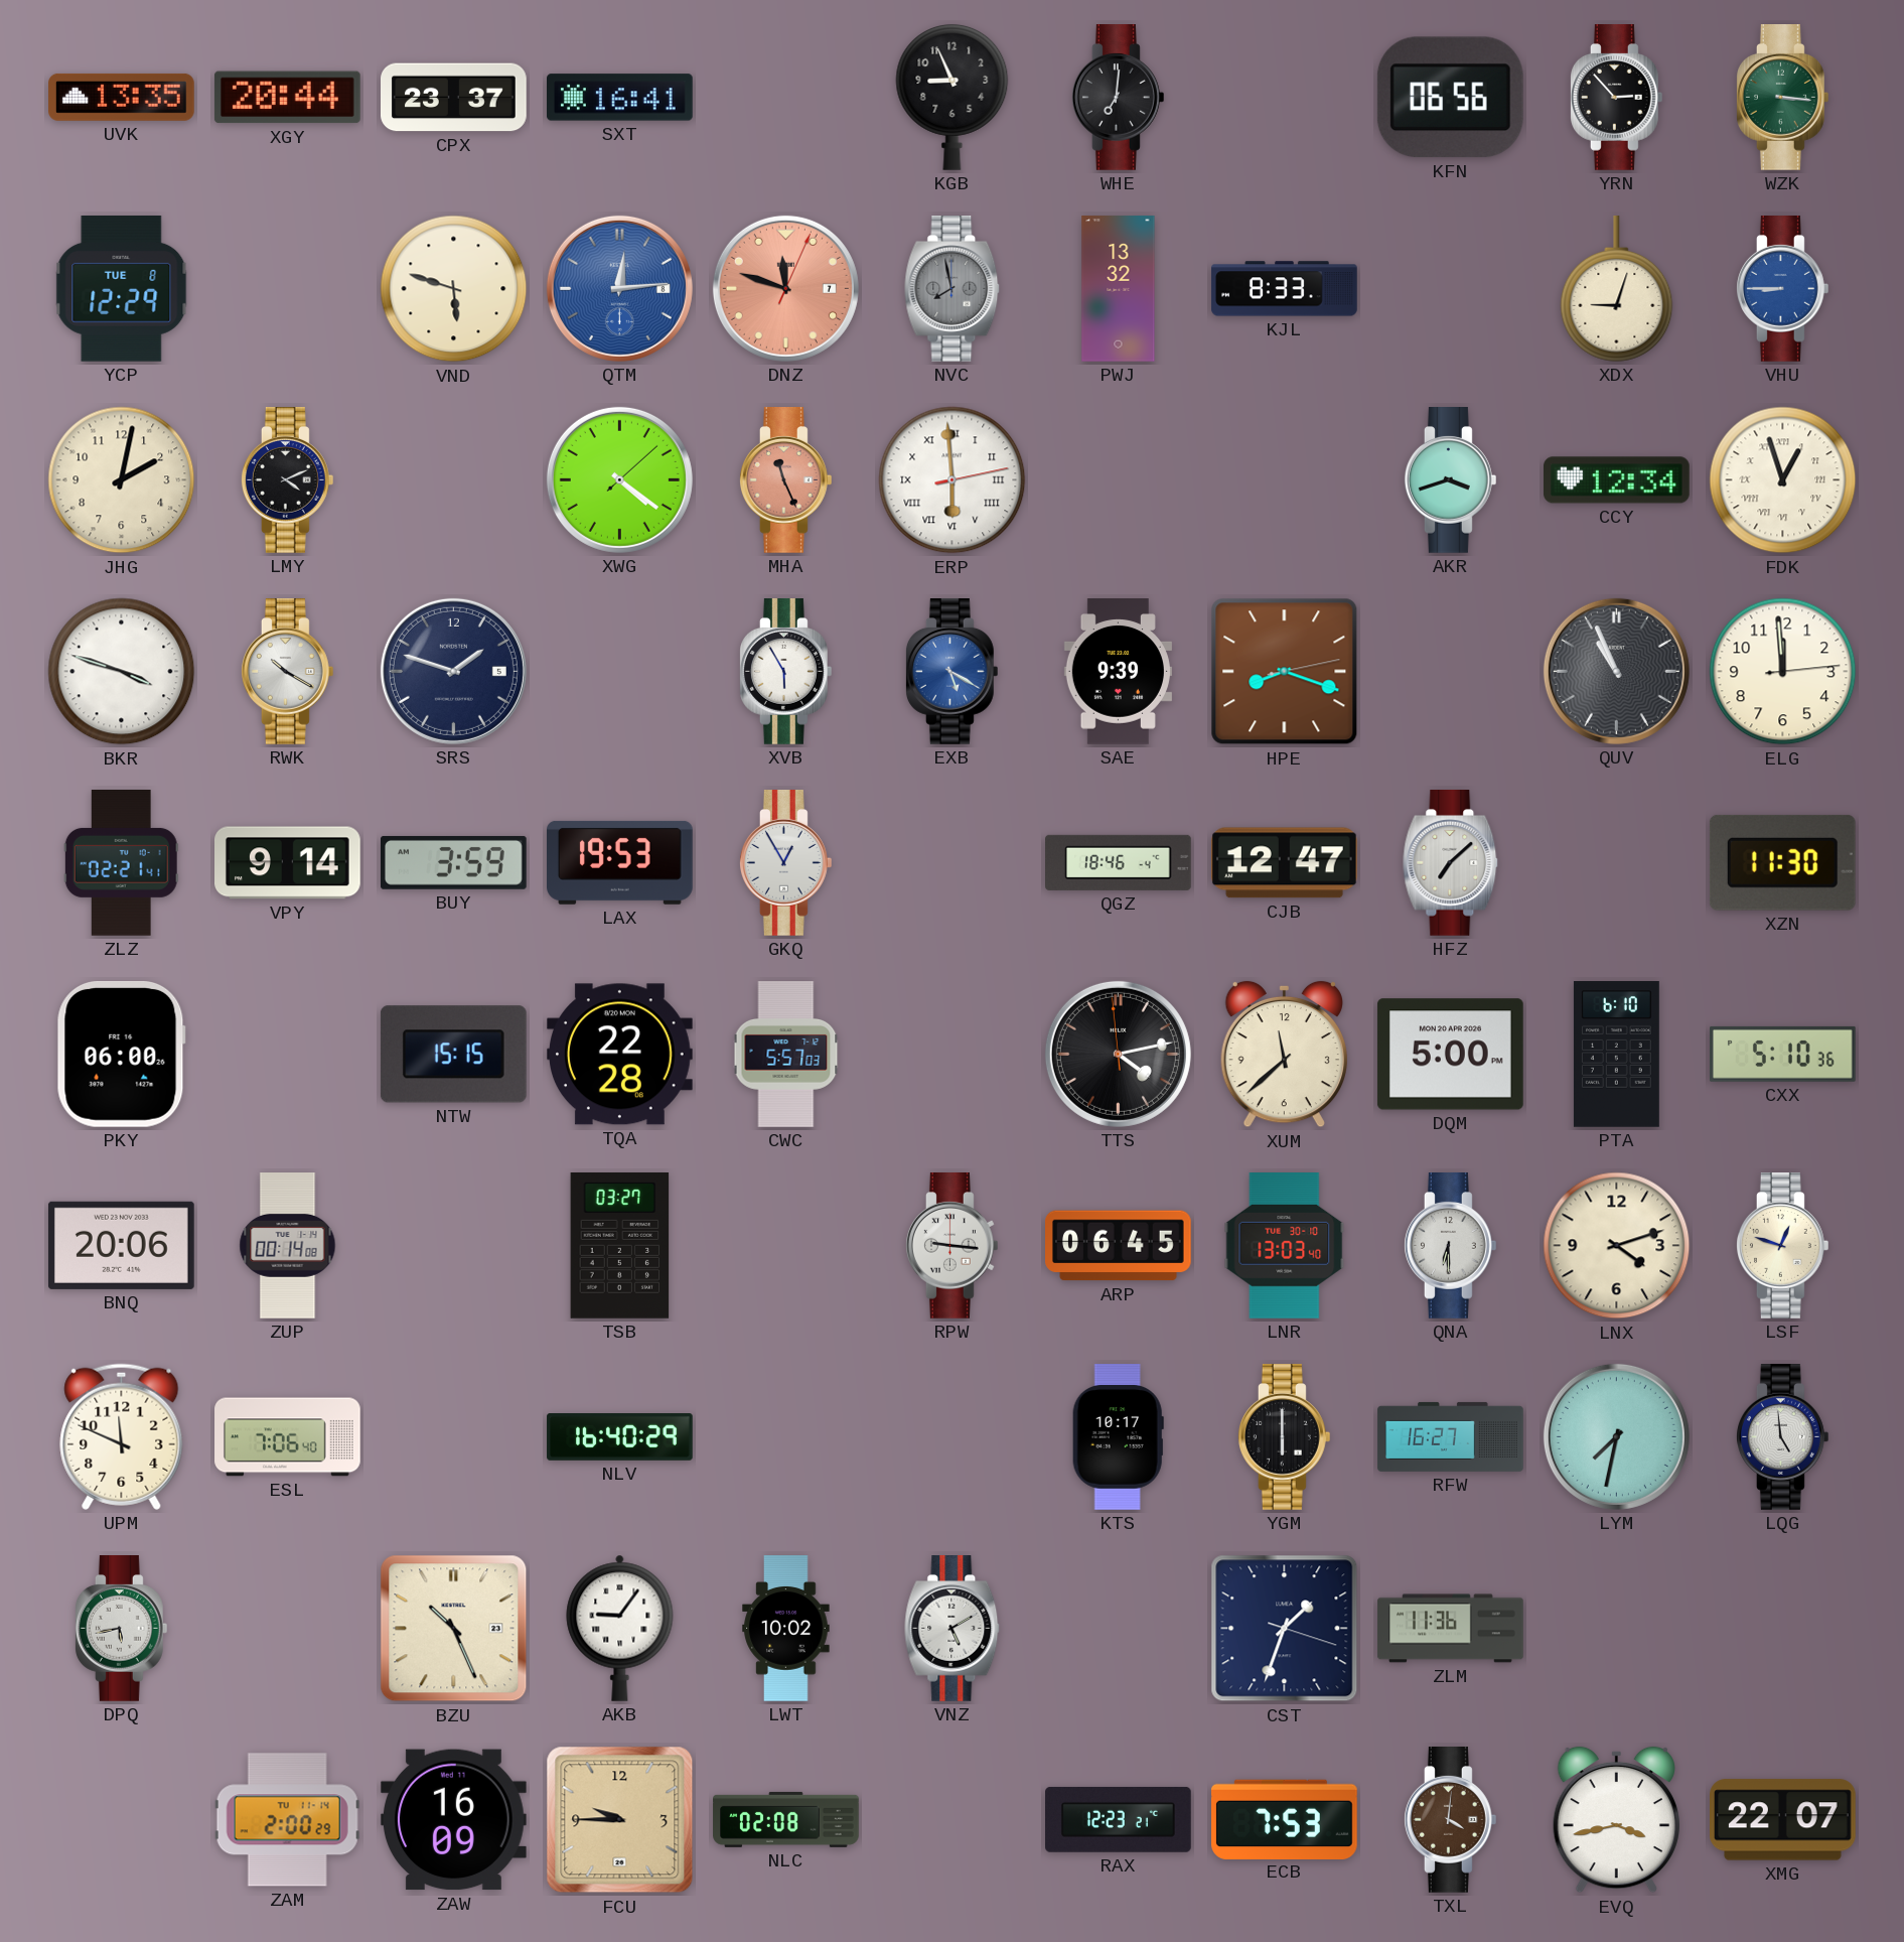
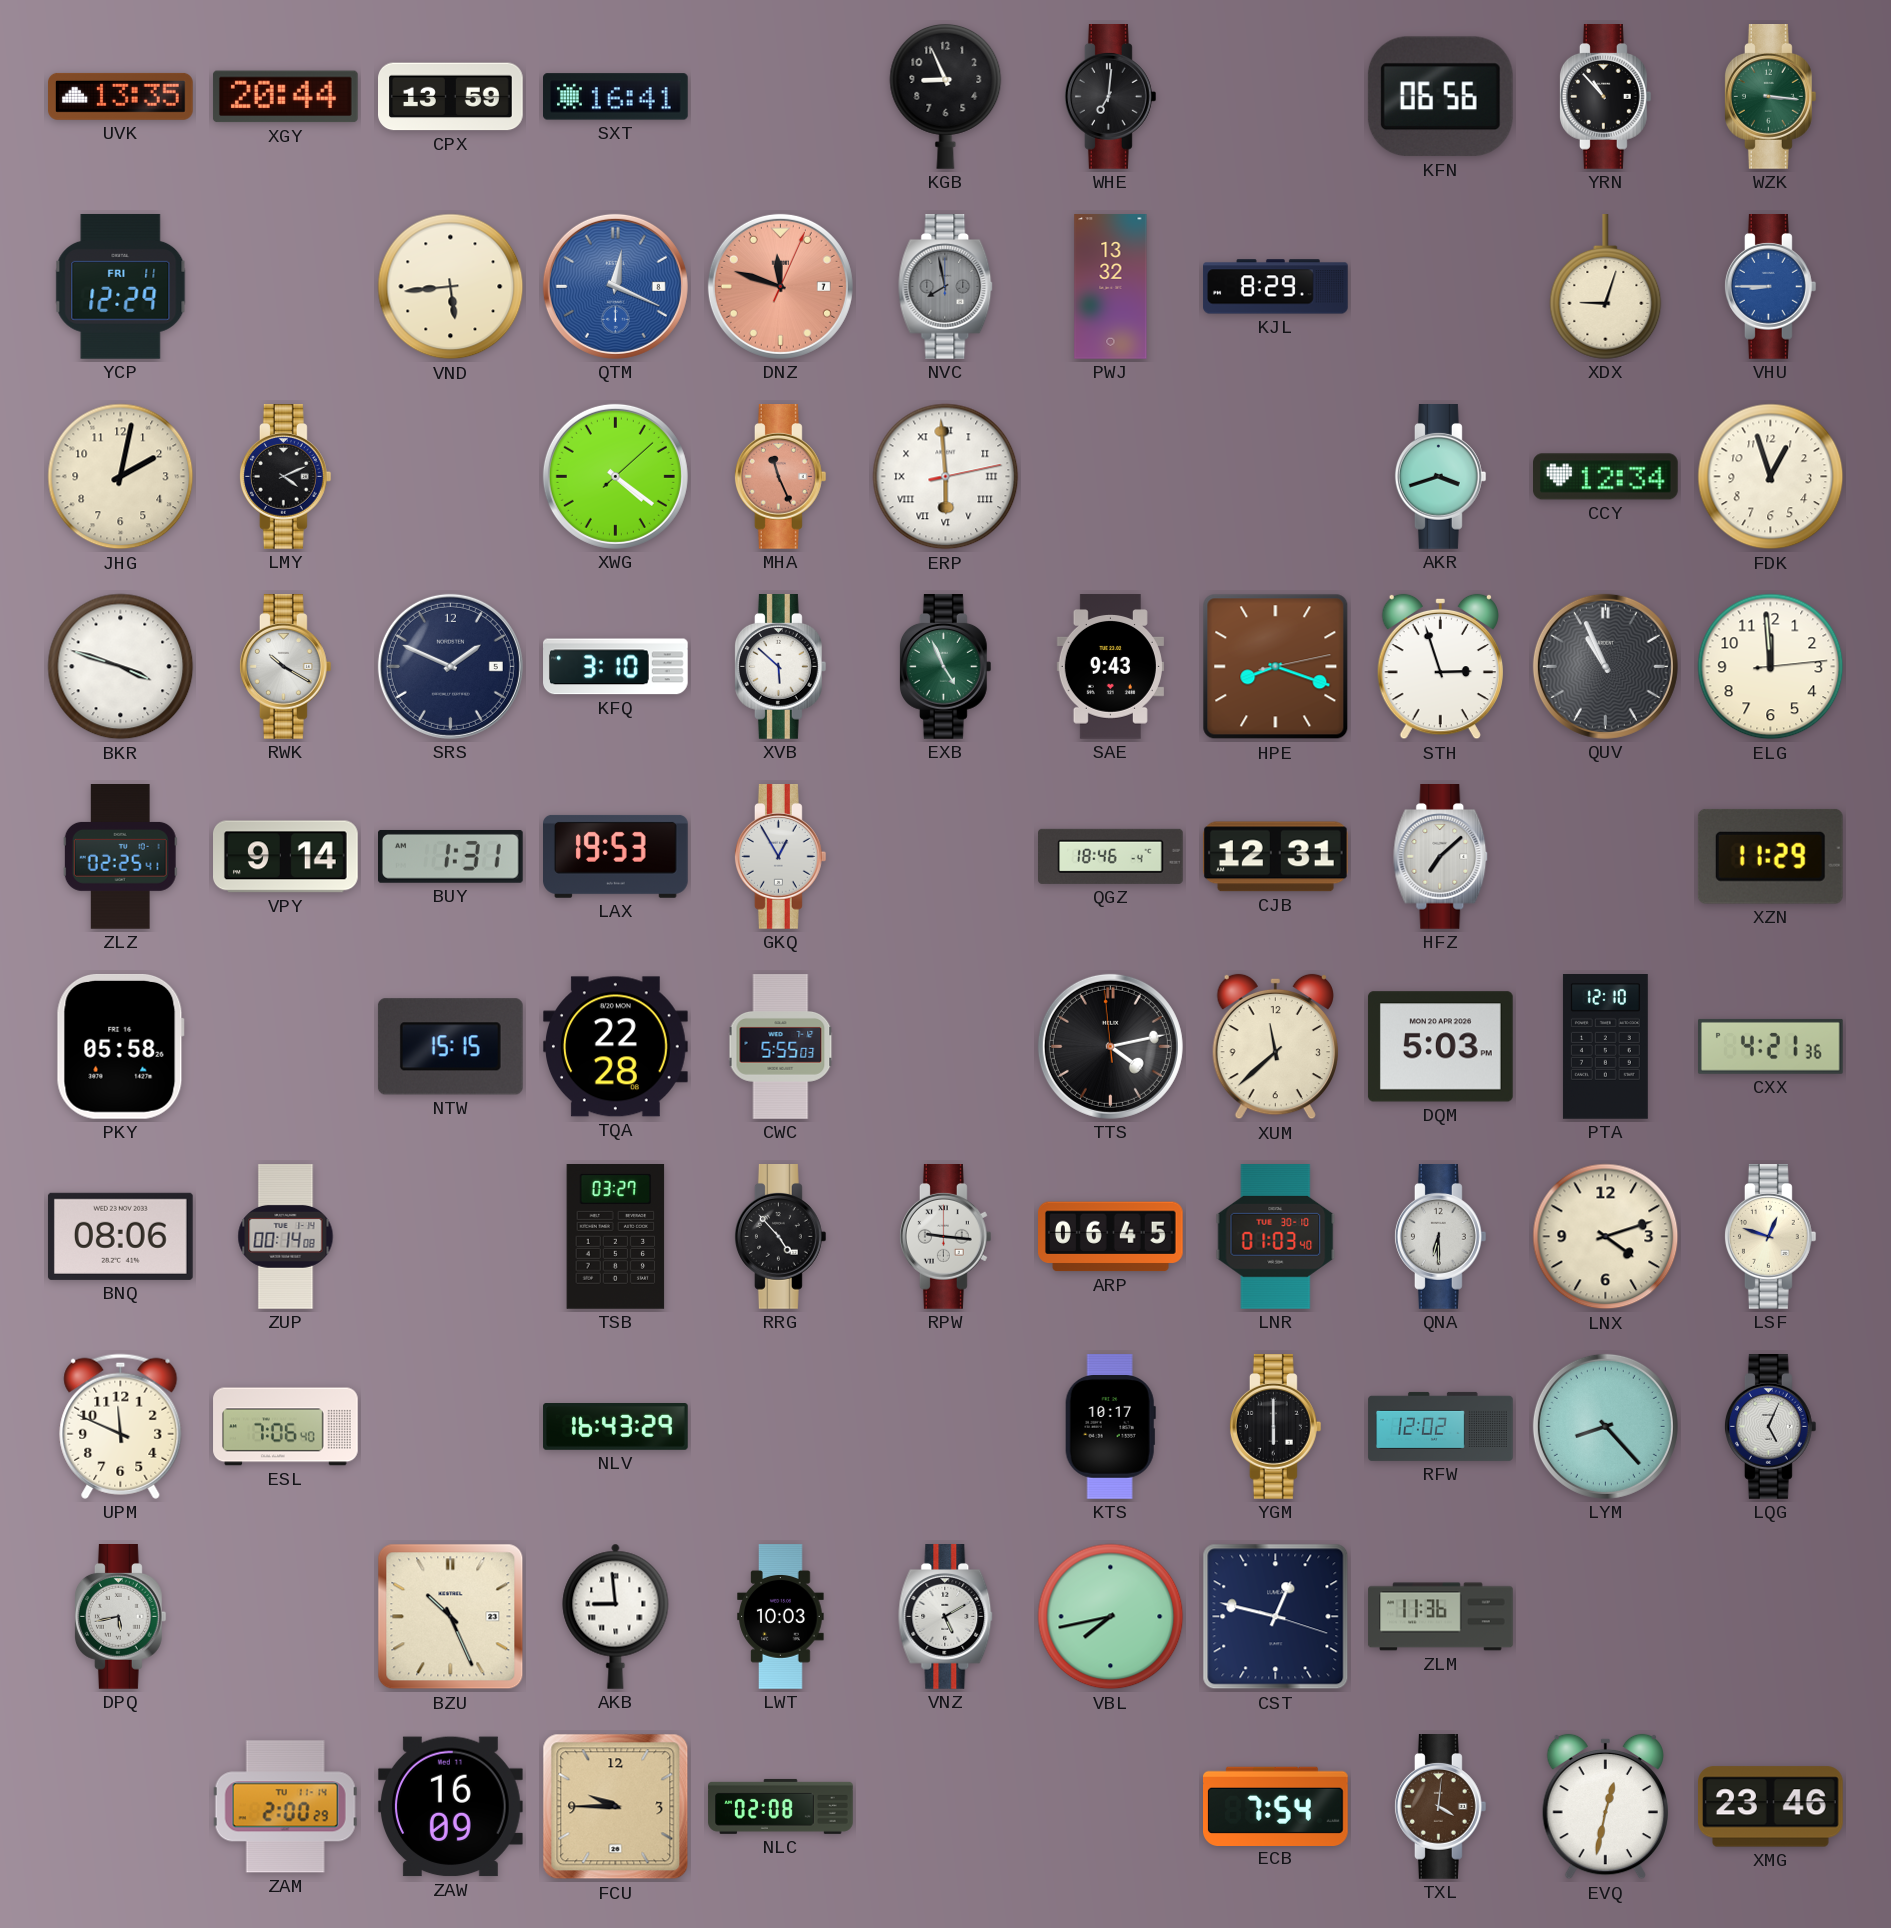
CPX: 23:37 -> 13:59 (451, 97)
YRN: 2:53 -> 10:53 (1605, 97)
YCP date: TUE 8 -> FRI 11 (121, 286)
VND: 5:48 -> 5:44 (451, 287)
QTM: 12:14 -> 12:19 (615, 286)
KJL: 8:33 -> 8:29 (1276, 287)
FDK numerals: Roman -> Arabic (1771, 477)
SRS: 1:48 -> 1:49 (450, 666)
KFQ: none -> 3:10 (616, 667)
XVB: 5:55 -> 5:52 (780, 667)
EXB: 5:20 -> 4:56 (945, 667)
EXB dial: blue -> green (945, 667)
SAE: 9:39 -> 9:43 (1110, 667)
STH: none -> 2:57 (1440, 667)
ZLZ: 02:21 -> 02:25 (120, 857)
BUY: 3:59 -> 1:31 (451, 856)
CJB: 12:47 -> 12:31 (1275, 857)
XZN: 11:30 -> 11:29 (1770, 856)
PKY: 06:00 -> 05:58 (120, 1046)
CWC: 5:57 -> 5:55 (781, 1047)
DQM: 5:00 -> 5:03 (1440, 1047)
PTA: 6:10 -> 12:10 (1605, 1047)
CXX: 5:10 -> 4:21 (1771, 1046)
BNQ: 20:06 -> 08:06 (120, 1236)
RRG: none -> 4:53 (780, 1237)
LNR: 13:03 -> 01:03 (1276, 1237)
NLV: 16:40 -> 16:43 (616, 1427)
RFW: 16:27 -> 12:02 (1441, 1426)
LYM: 7:32 -> 8:23 (1605, 1426)
LQG: 4:59 -> 5:04 (1770, 1427)
AKB: 9:06 -> 8:59 (616, 1616)
LWT: 10:02 -> 10:03 (781, 1617)
VBL: none -> 7:43 (1111, 1617)
CST: 1:33 -> 12:47 (1276, 1617)
RAX: 12:23 -> none (1119, 1819)
ECB: 7:53 -> 7:54 (1276, 1806)
EVQ: 3:43 -> 12:32 (1605, 1807)
XMG: 22:07 -> 23:46 (1771, 1807)
